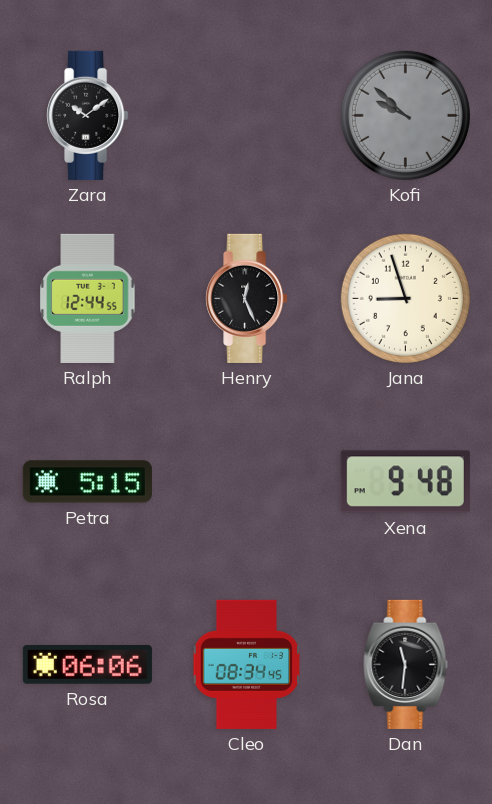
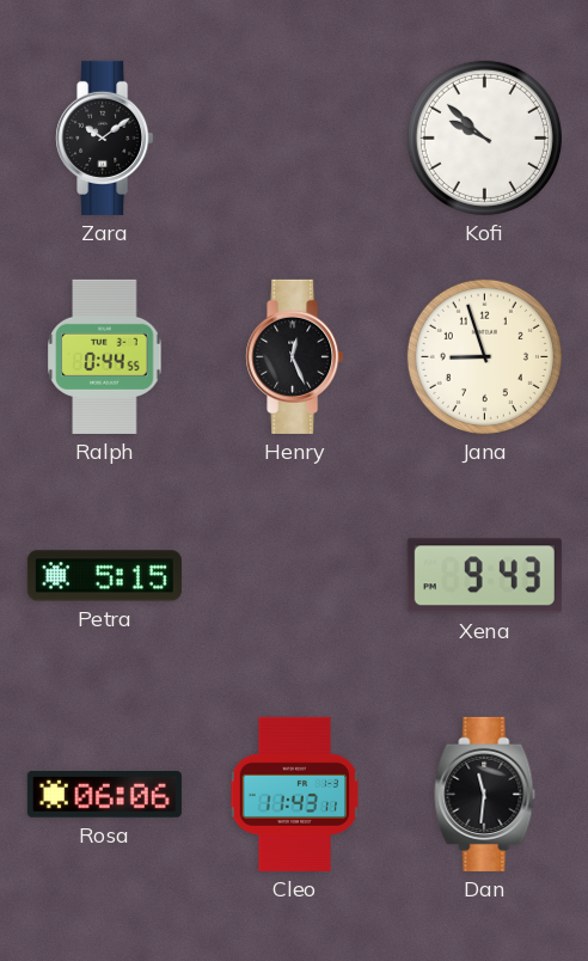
Kofi dial: grey -> white (484, 137)
Ralph: 12:44 -> 0:44 (105, 356)
Xena: 9:48 -> 9:43 (484, 576)
Cleo: 08:34 -> 11:43 (295, 794)
